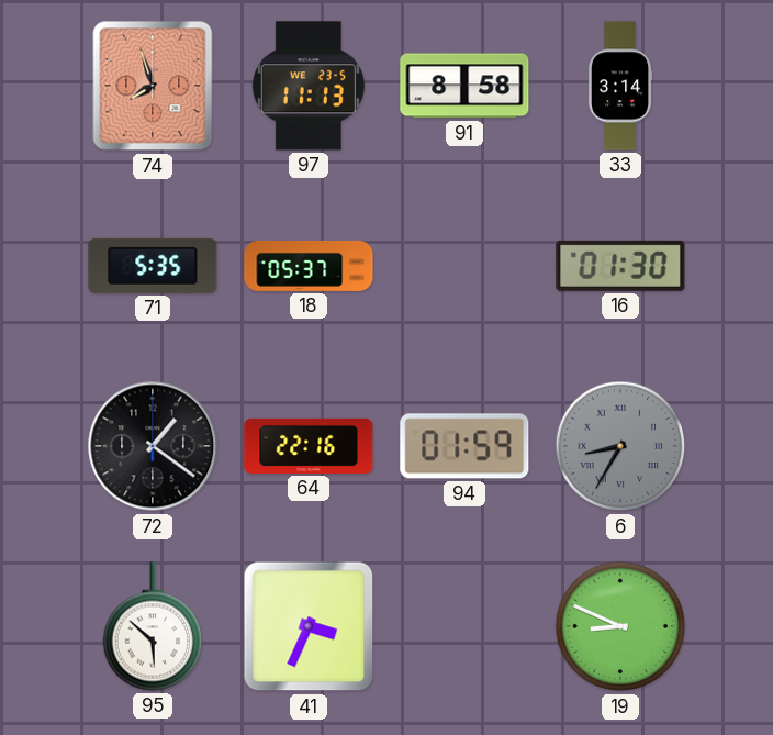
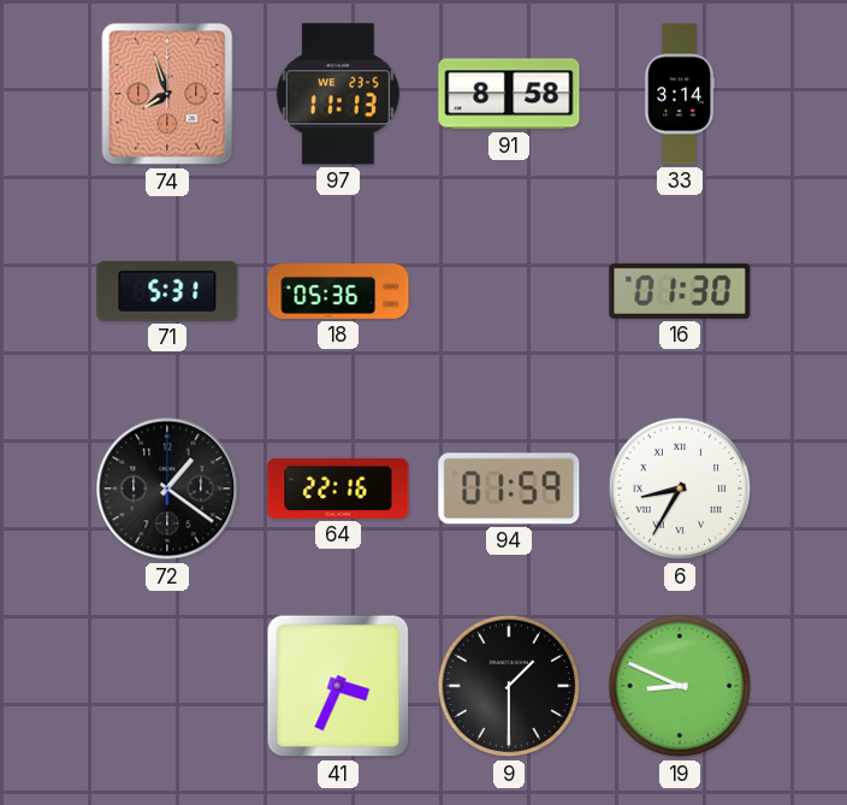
71: 5:35 -> 5:31 (167, 291)
18: 05:37 -> 05:36 (338, 291)
6 dial: grey -> white (680, 489)
95: 5:52 -> none (153, 626)
9: none -> 1:30 (509, 686)
